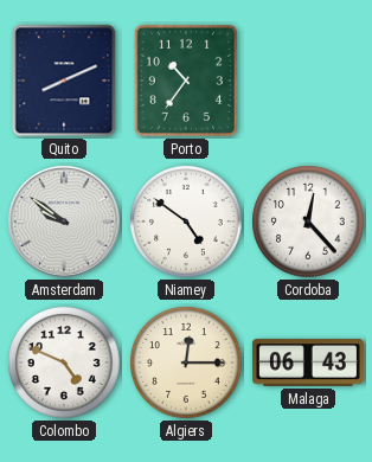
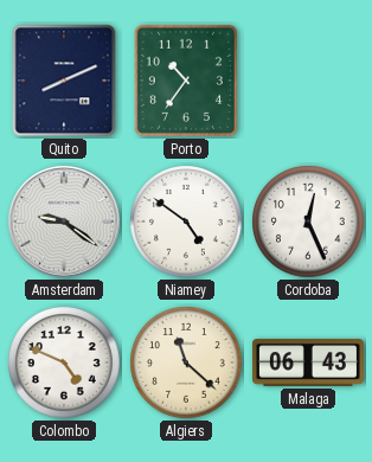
Amsterdam: 9:51 -> 9:21 (64, 222)
Cordoba: 12:23 -> 12:26 (308, 222)
Algiers: 12:15 -> 11:22 (186, 362)
